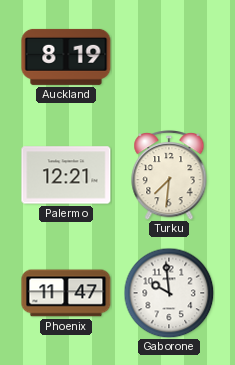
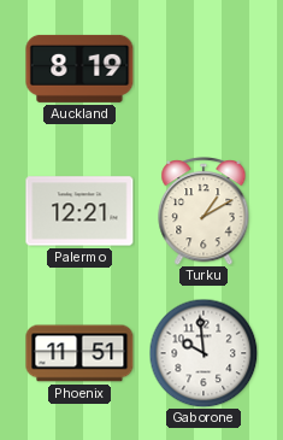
Turku: 7:31 -> 1:10 (204, 211)
Phoenix: 11:47 -> 11:51 (79, 353)
